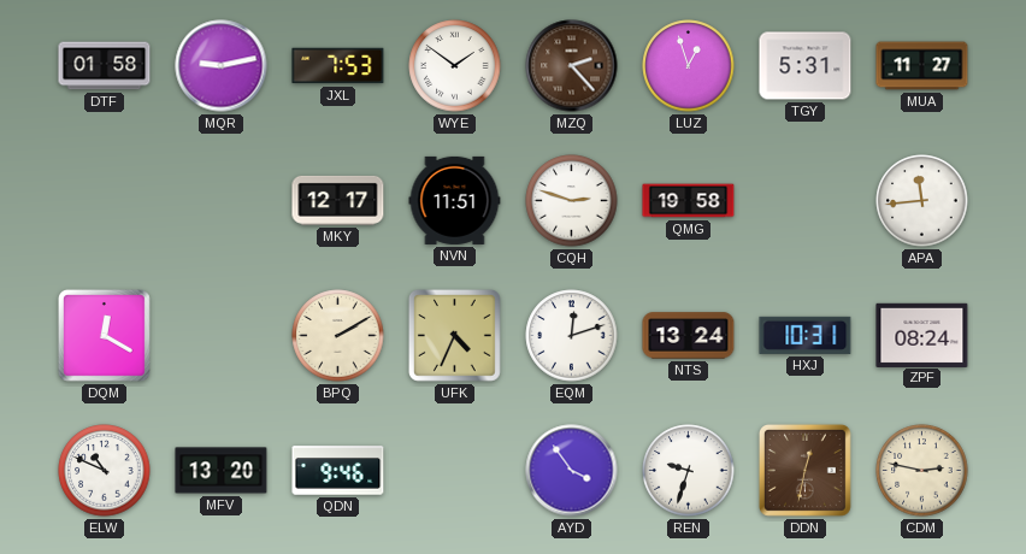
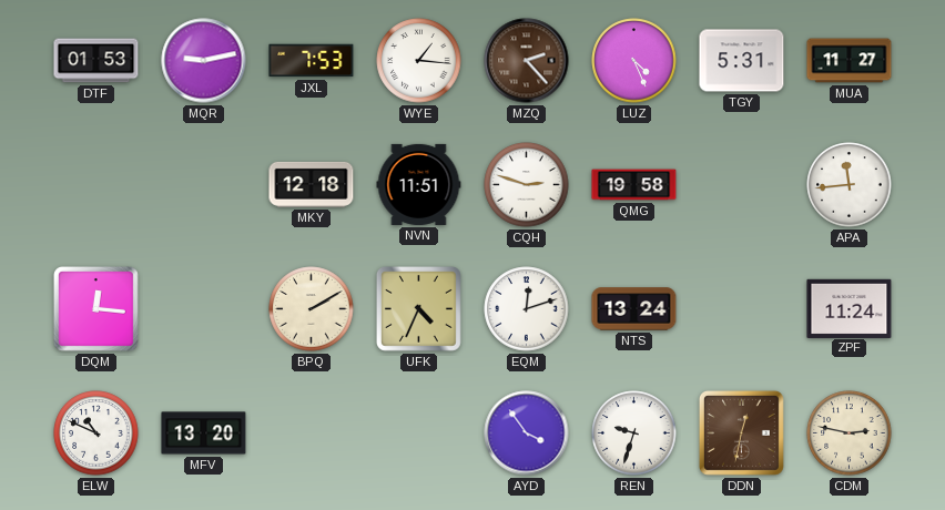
DTF: 01:58 -> 01:53 (96, 61)
WYE: 1:51 -> 1:16 (419, 61)
LUZ: 12:57 -> 4:26 (634, 61)
MKY: 12:17 -> 12:18 (312, 184)
DQM: 12:20 -> 12:16 (95, 308)
HXJ: 10:31 -> none (806, 335)
ZPF: 08:24 -> 11:24 (850, 308)
QDN: 9:46 -> none (338, 471)
